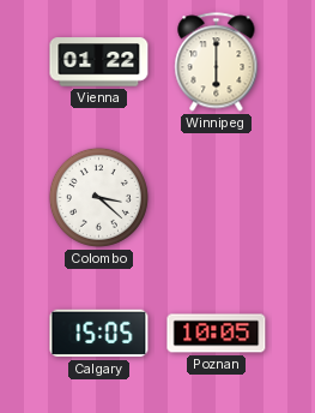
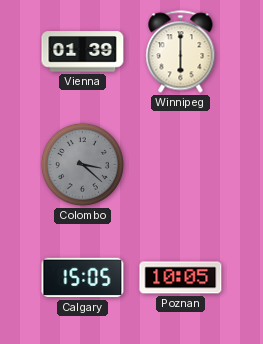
Vienna: 01:22 -> 01:39 (83, 52)
Colombo dial: white -> grey (82, 164)
